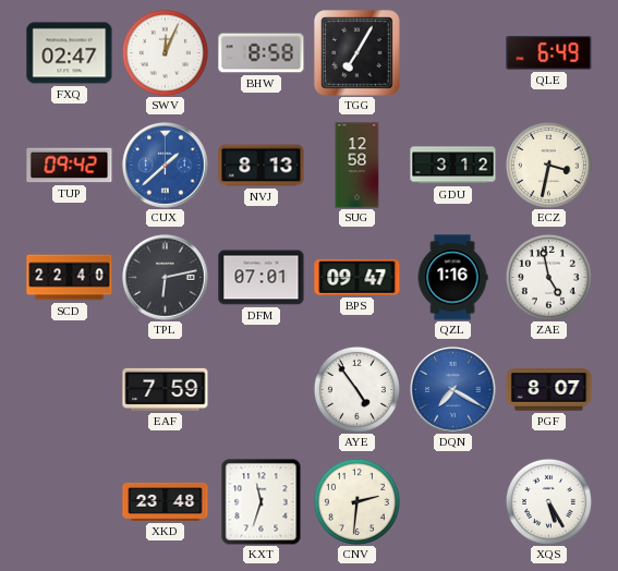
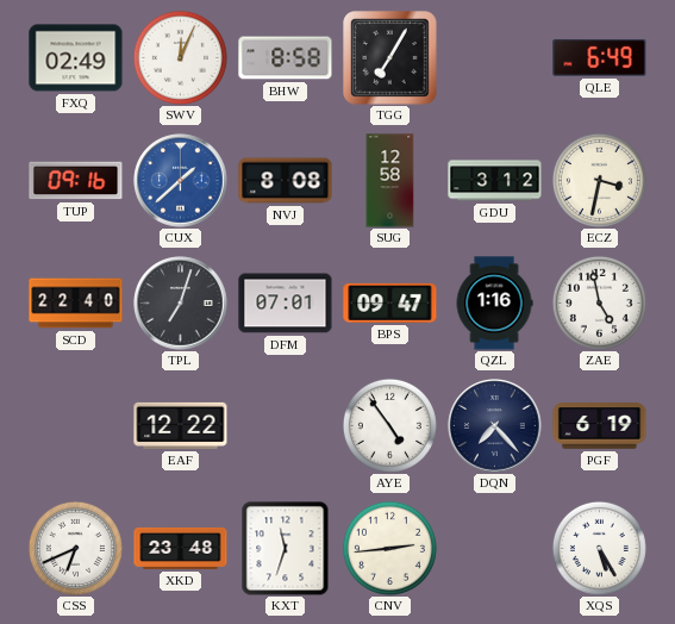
FXQ: 02:47 -> 02:49 (76, 58)
TUP: 09:42 -> 09:16 (76, 181)
NVJ: 8:13 -> 8:08 (286, 181)
TPL: 6:13 -> 7:03 (181, 304)
EAF: 7:59 -> 12:22 (181, 425)
DQN: 7:20 -> 7:23 (495, 426)
DQN dial: blue -> navy (495, 426)
PGF: 8:07 -> 6:19 (600, 426)
CSS: none -> 6:41 (75, 548)
CNV: 2:31 -> 2:44 (389, 548)
